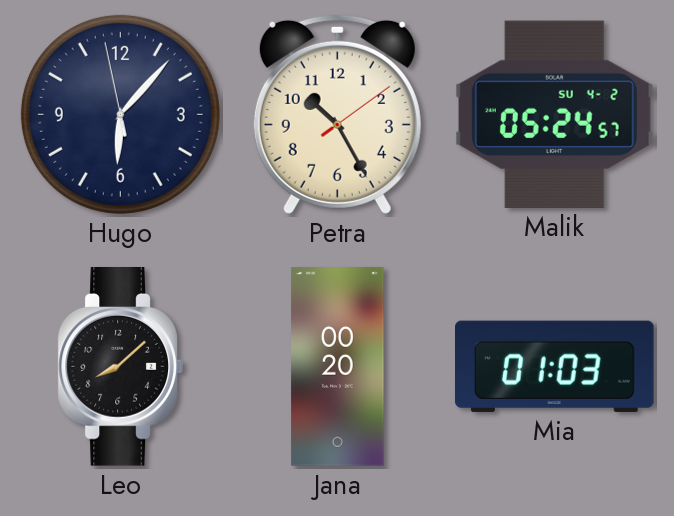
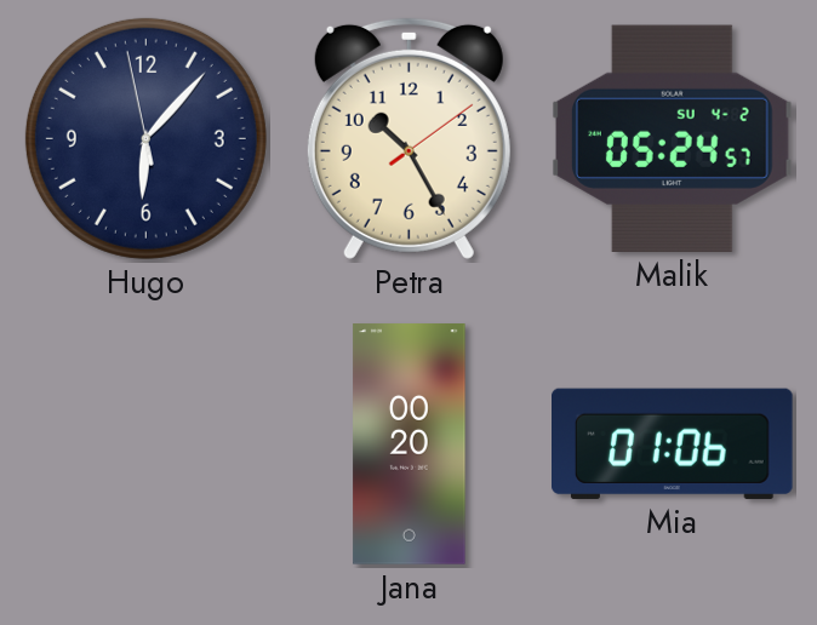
Leo: 8:08 -> none (120, 367)
Mia: 01:03 -> 01:06 (673, 443)
